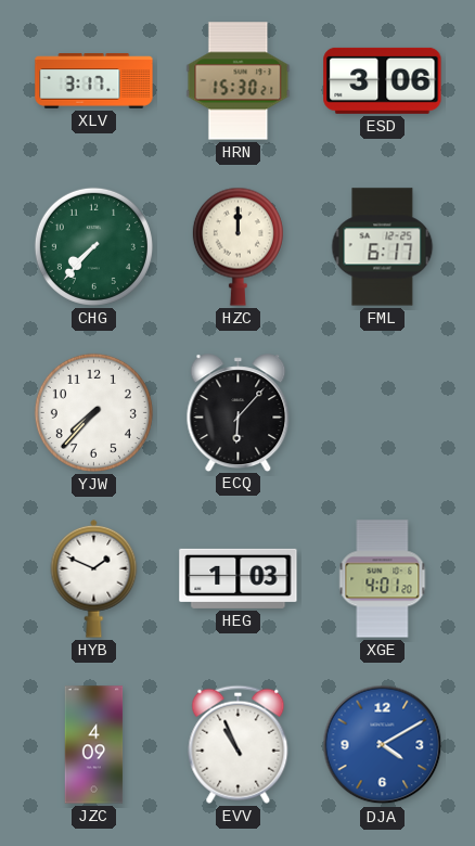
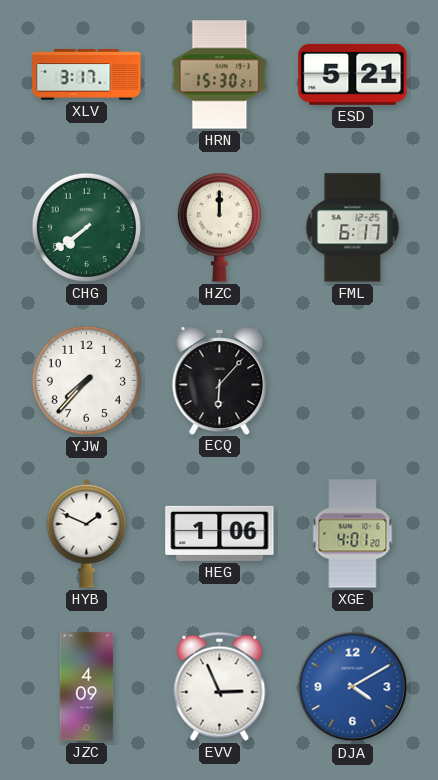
ESD: 3:06 -> 5:21 (353, 74)
CHG: 7:37 -> 7:39 (86, 227)
HEG: 1:03 -> 1:06 (220, 533)
EVV: 10:56 -> 2:56 (220, 686)
